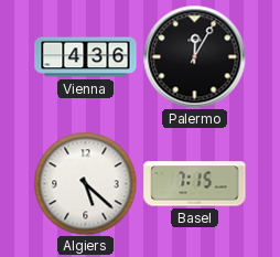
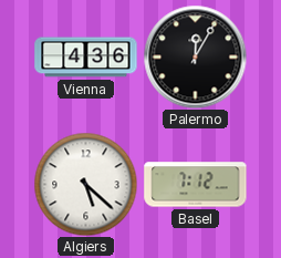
Basel: 7:15 -> 7:12 (196, 185)
